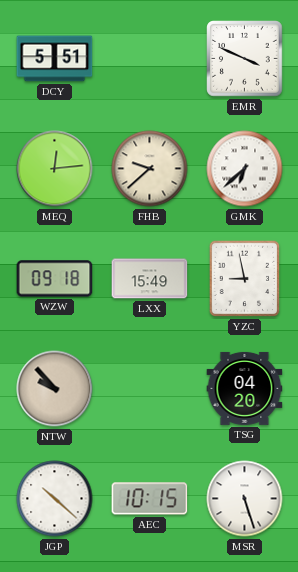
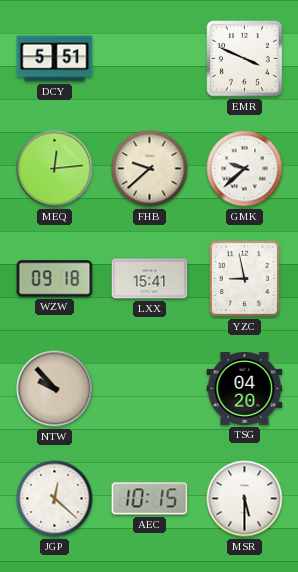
GMK: 6:38 -> 9:38 (245, 169)
LXX: 15:49 -> 15:41 (150, 279)
JGP: 10:22 -> 12:22 (55, 499)
MSR: 5:27 -> 5:30 (245, 499)
